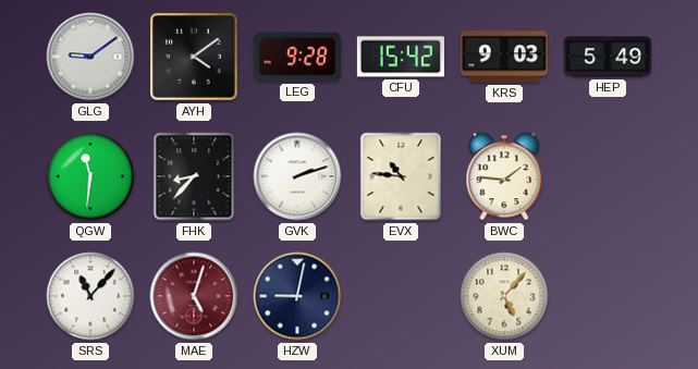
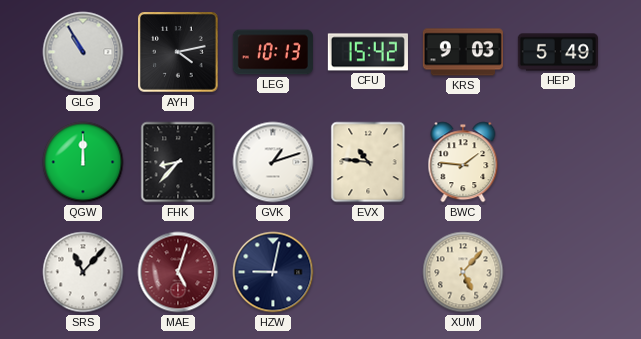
GLG: 9:09 -> 10:55 (83, 52)
AYH: 4:09 -> 4:13 (178, 52)
LEG: 9:28 -> 10:13 (273, 52)
QGW: 11:31 -> 12:00 (83, 162)
GVK: 2:12 -> 1:12 (273, 162)
